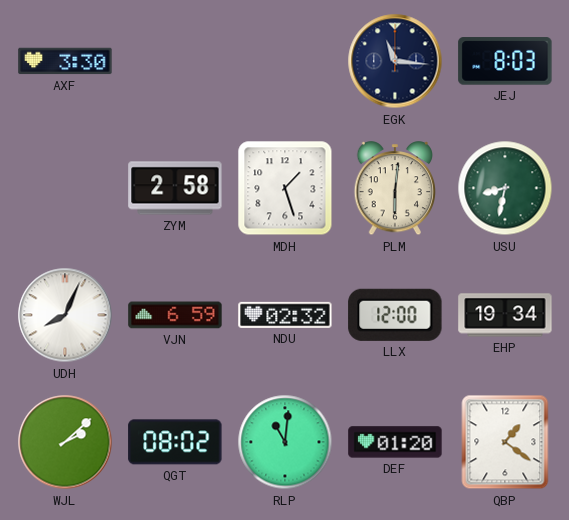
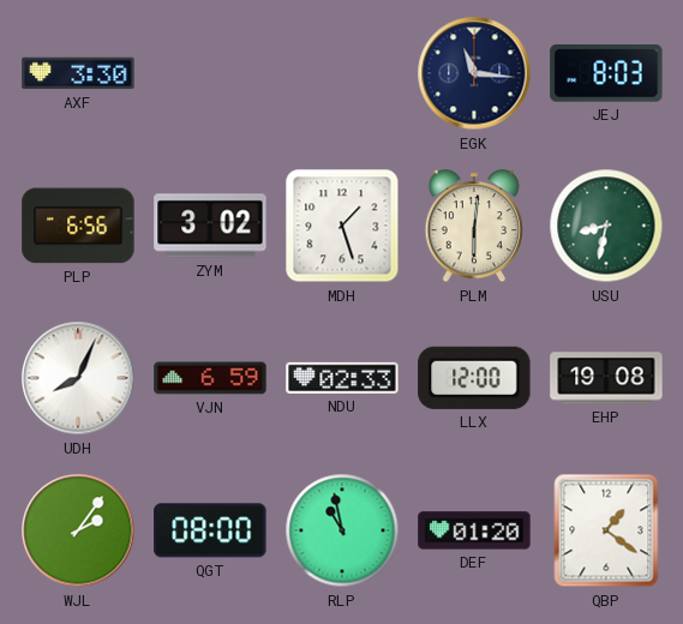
PLP: none -> 6:56 (78, 226)
ZYM: 2:58 -> 3:02 (210, 226)
NDU: 02:32 -> 02:33 (342, 378)
EHP: 19:34 -> 19:08 (606, 378)
WJL: 2:08 -> 2:06 (78, 530)
QGT: 08:02 -> 08:00 (210, 530)
RLP: 11:01 -> 10:58 (342, 530)
